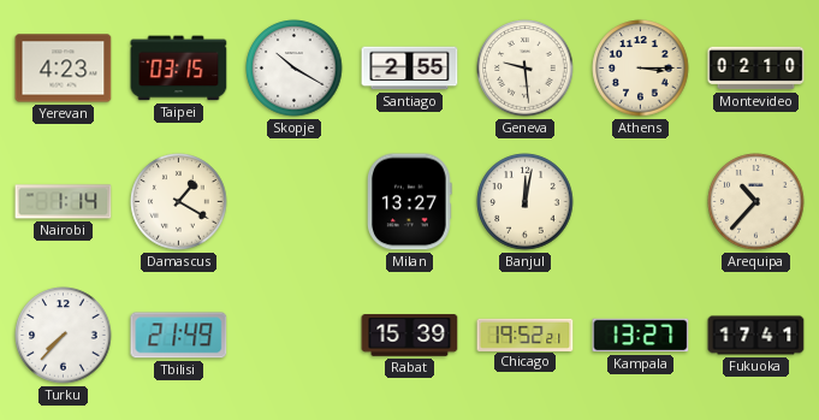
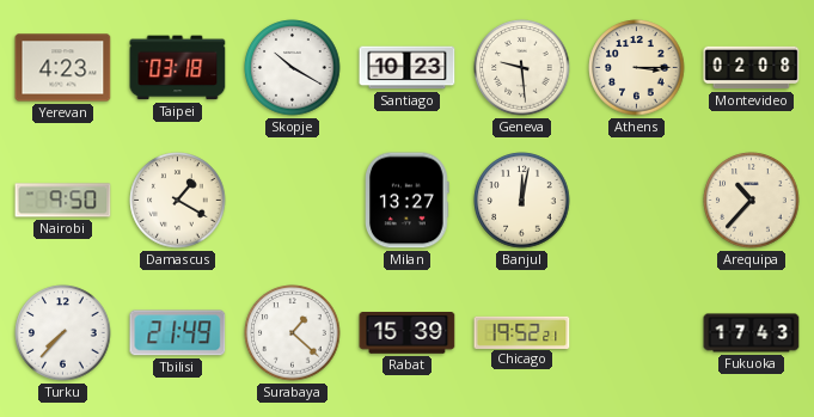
Taipei: 03:15 -> 03:18 (178, 68)
Santiago: 2:55 -> 10:23 (408, 68)
Montevideo: 02:10 -> 02:08 (752, 68)
Nairobi: 1:14 -> 9:50 (63, 201)
Surabaya: none -> 1:22 (293, 333)
Kampala: 13:27 -> none (641, 336)
Fukuoka: 17:41 -> 17:43 (752, 333)
